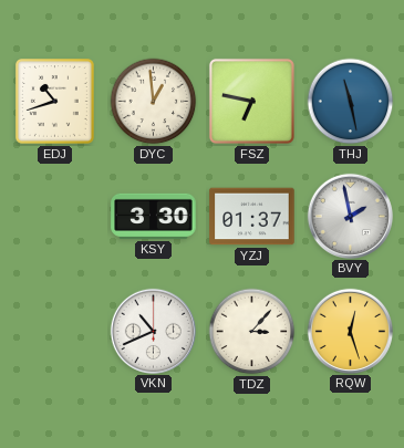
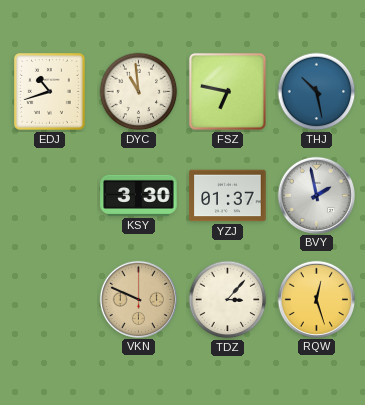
DYC: 12:59 -> 10:59 (139, 92)
THJ: 11:28 -> 10:28 (317, 92)
VKN: 10:41 -> 9:49 (138, 299)
VKN dial: white -> champagne (138, 299)
